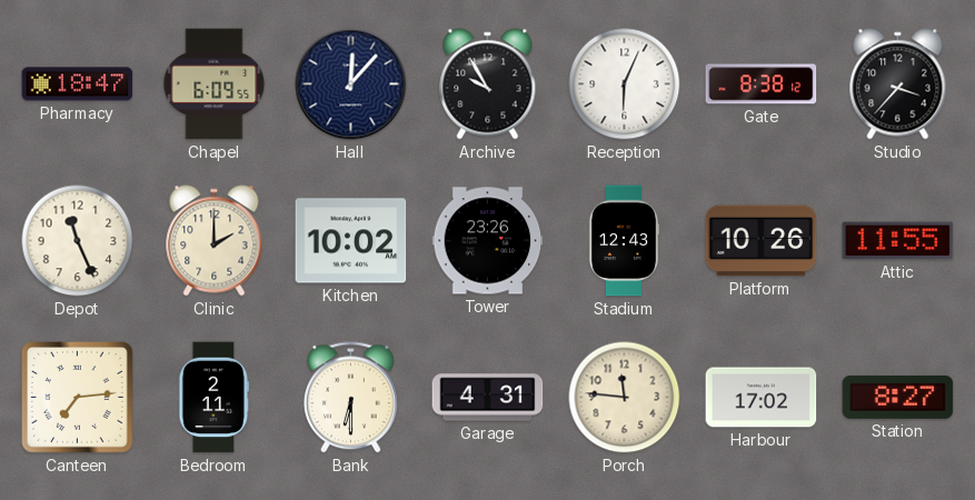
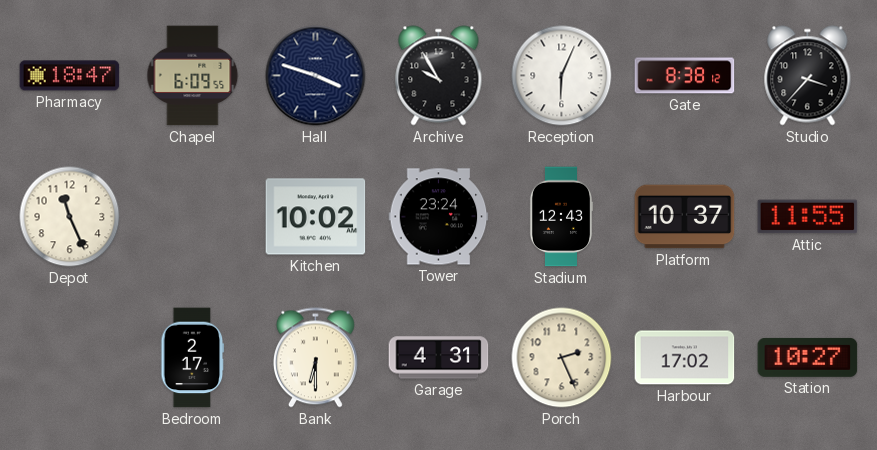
Hall: 12:07 -> 3:48 (316, 76)
Clinic: 2:00 -> none (215, 241)
Tower: 23:26 -> 23:24 (439, 217)
Platform: 10:26 -> 10:37 (685, 217)
Canteen: 7:14 -> none (78, 398)
Bedroom: 2:11 -> 2:17 (193, 358)
Porch: 11:46 -> 2:26 (562, 358)
Station: 8:27 -> 10:27 (808, 357)
